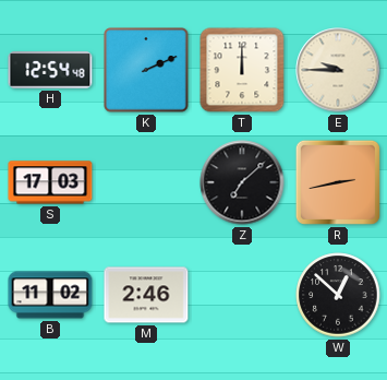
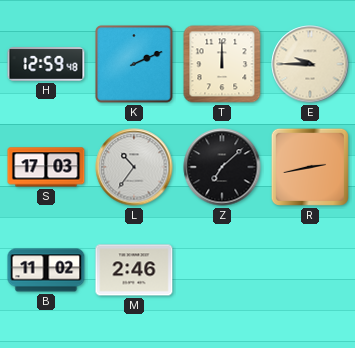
H: 12:54 -> 12:59 (46, 64)
L: none -> 10:36 (134, 167)
W: 12:52 -> none (338, 295)
